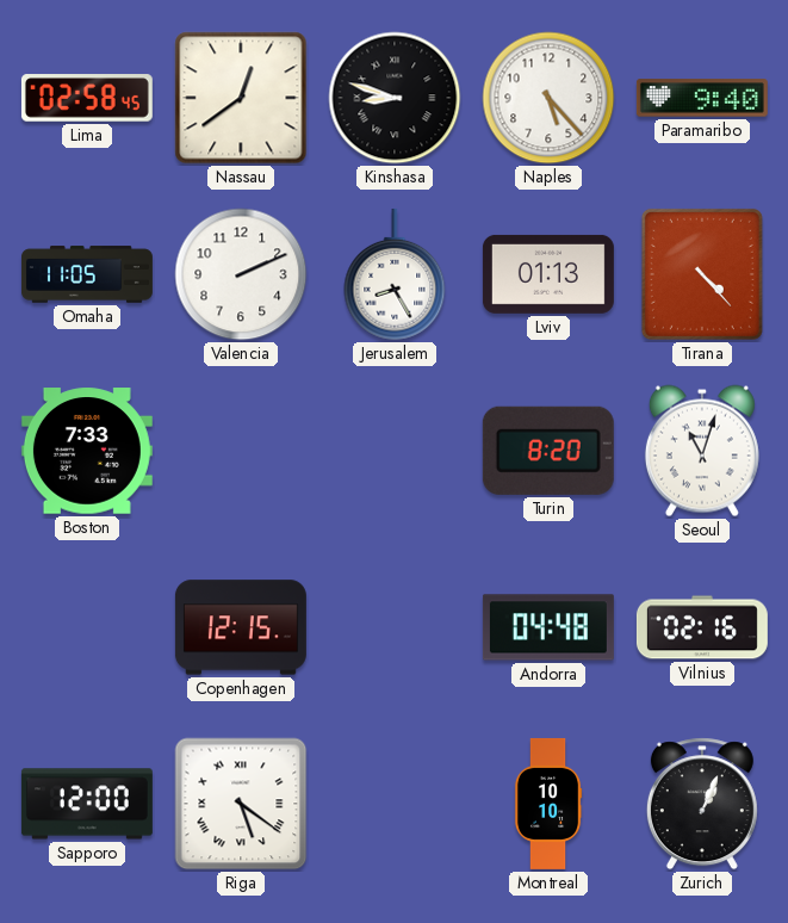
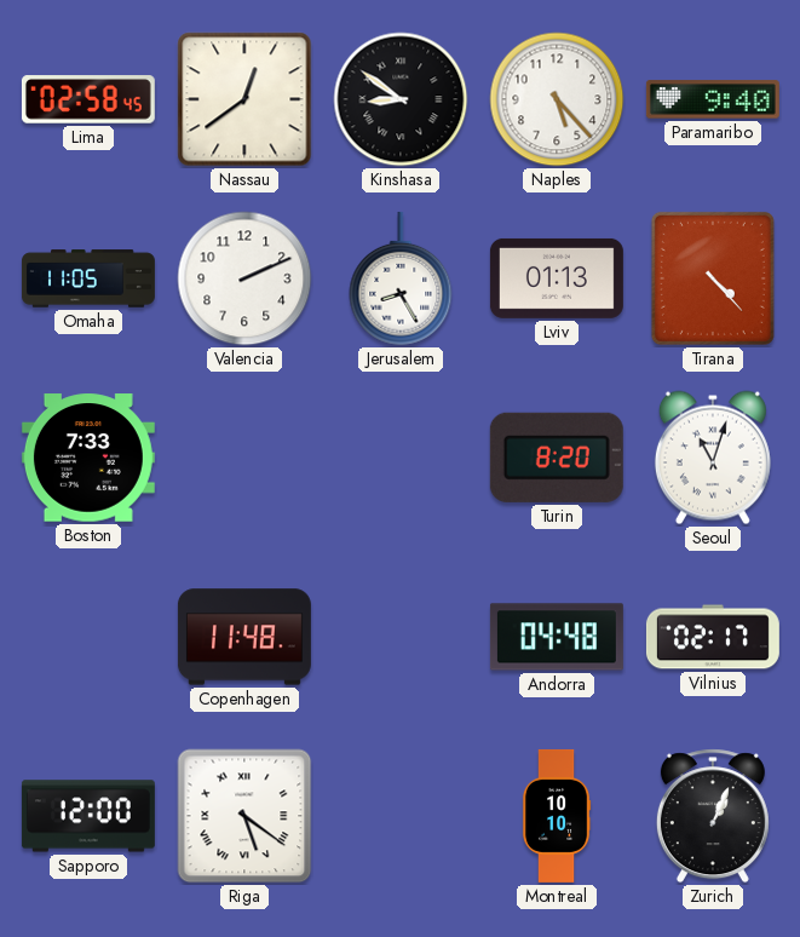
Kinshasa: 8:48 -> 8:51 (401, 99)
Copenhagen: 12:15 -> 11:48 (244, 637)
Vilnius: 02:16 -> 02:17 (713, 637)
